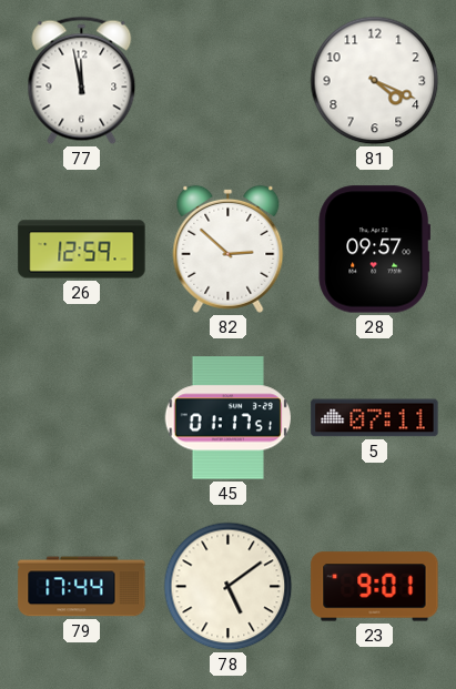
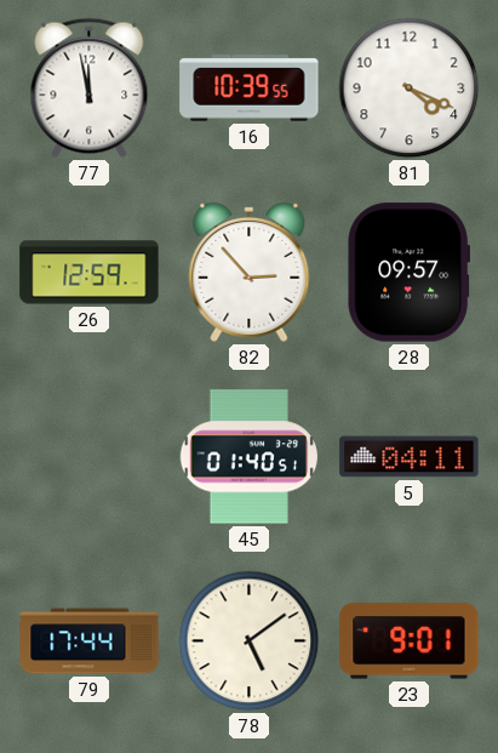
16: none -> 10:39 (250, 89)
82: 2:52 -> 2:53 (250, 272)
45: 01:17 -> 01:40 (248, 457)
5: 07:11 -> 04:11 (410, 457)
